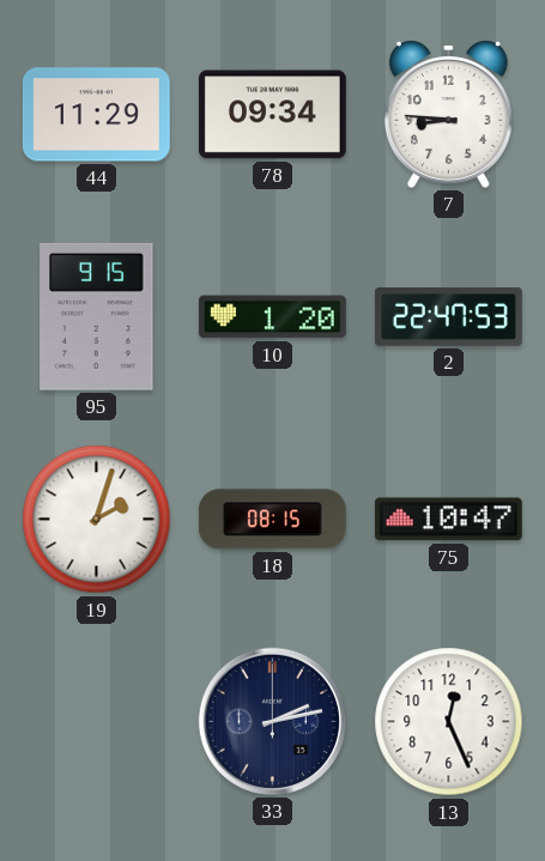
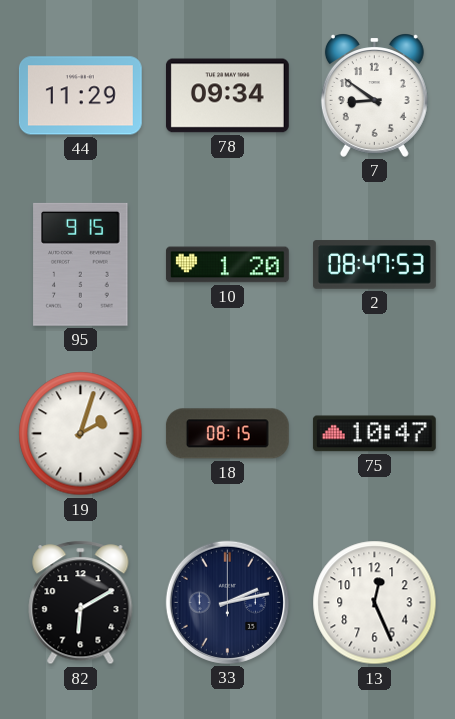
7: 8:46 -> 8:51 (374, 95)
2: 22:47 -> 08:47 (375, 265)
82: none -> 6:10 (81, 603)
